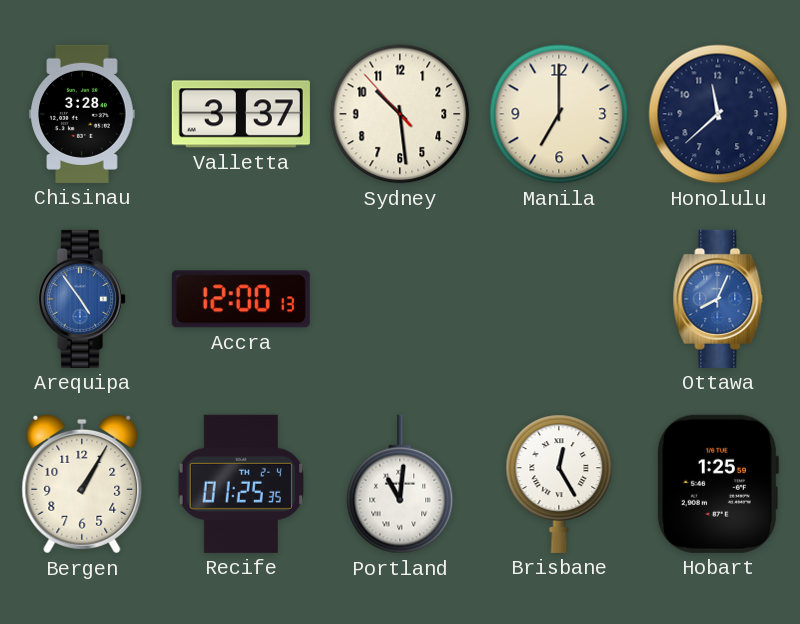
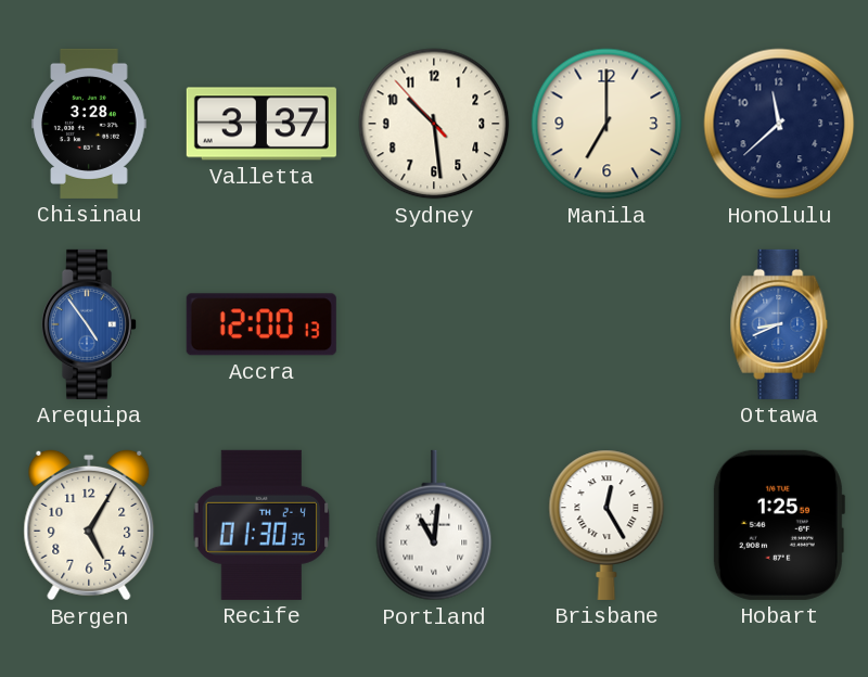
Ottawa: 8:04 -> 8:41 (779, 324)
Bergen: 1:05 -> 5:05 (89, 525)
Recife: 01:25 -> 01:30 (260, 525)
